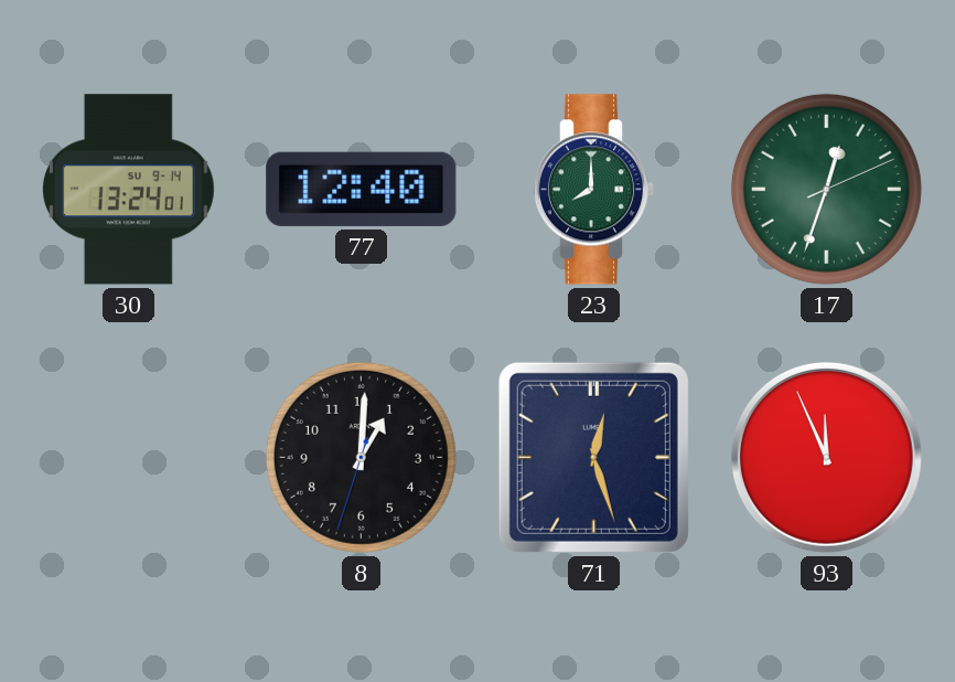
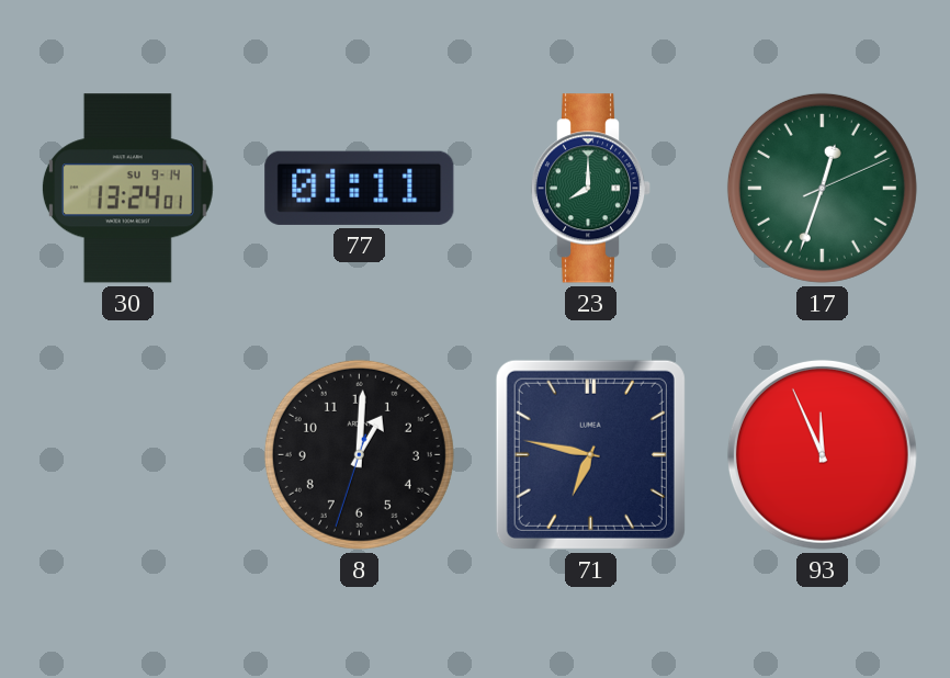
77: 12:40 -> 01:11 (360, 188)
71: 12:27 -> 6:47 (590, 454)
